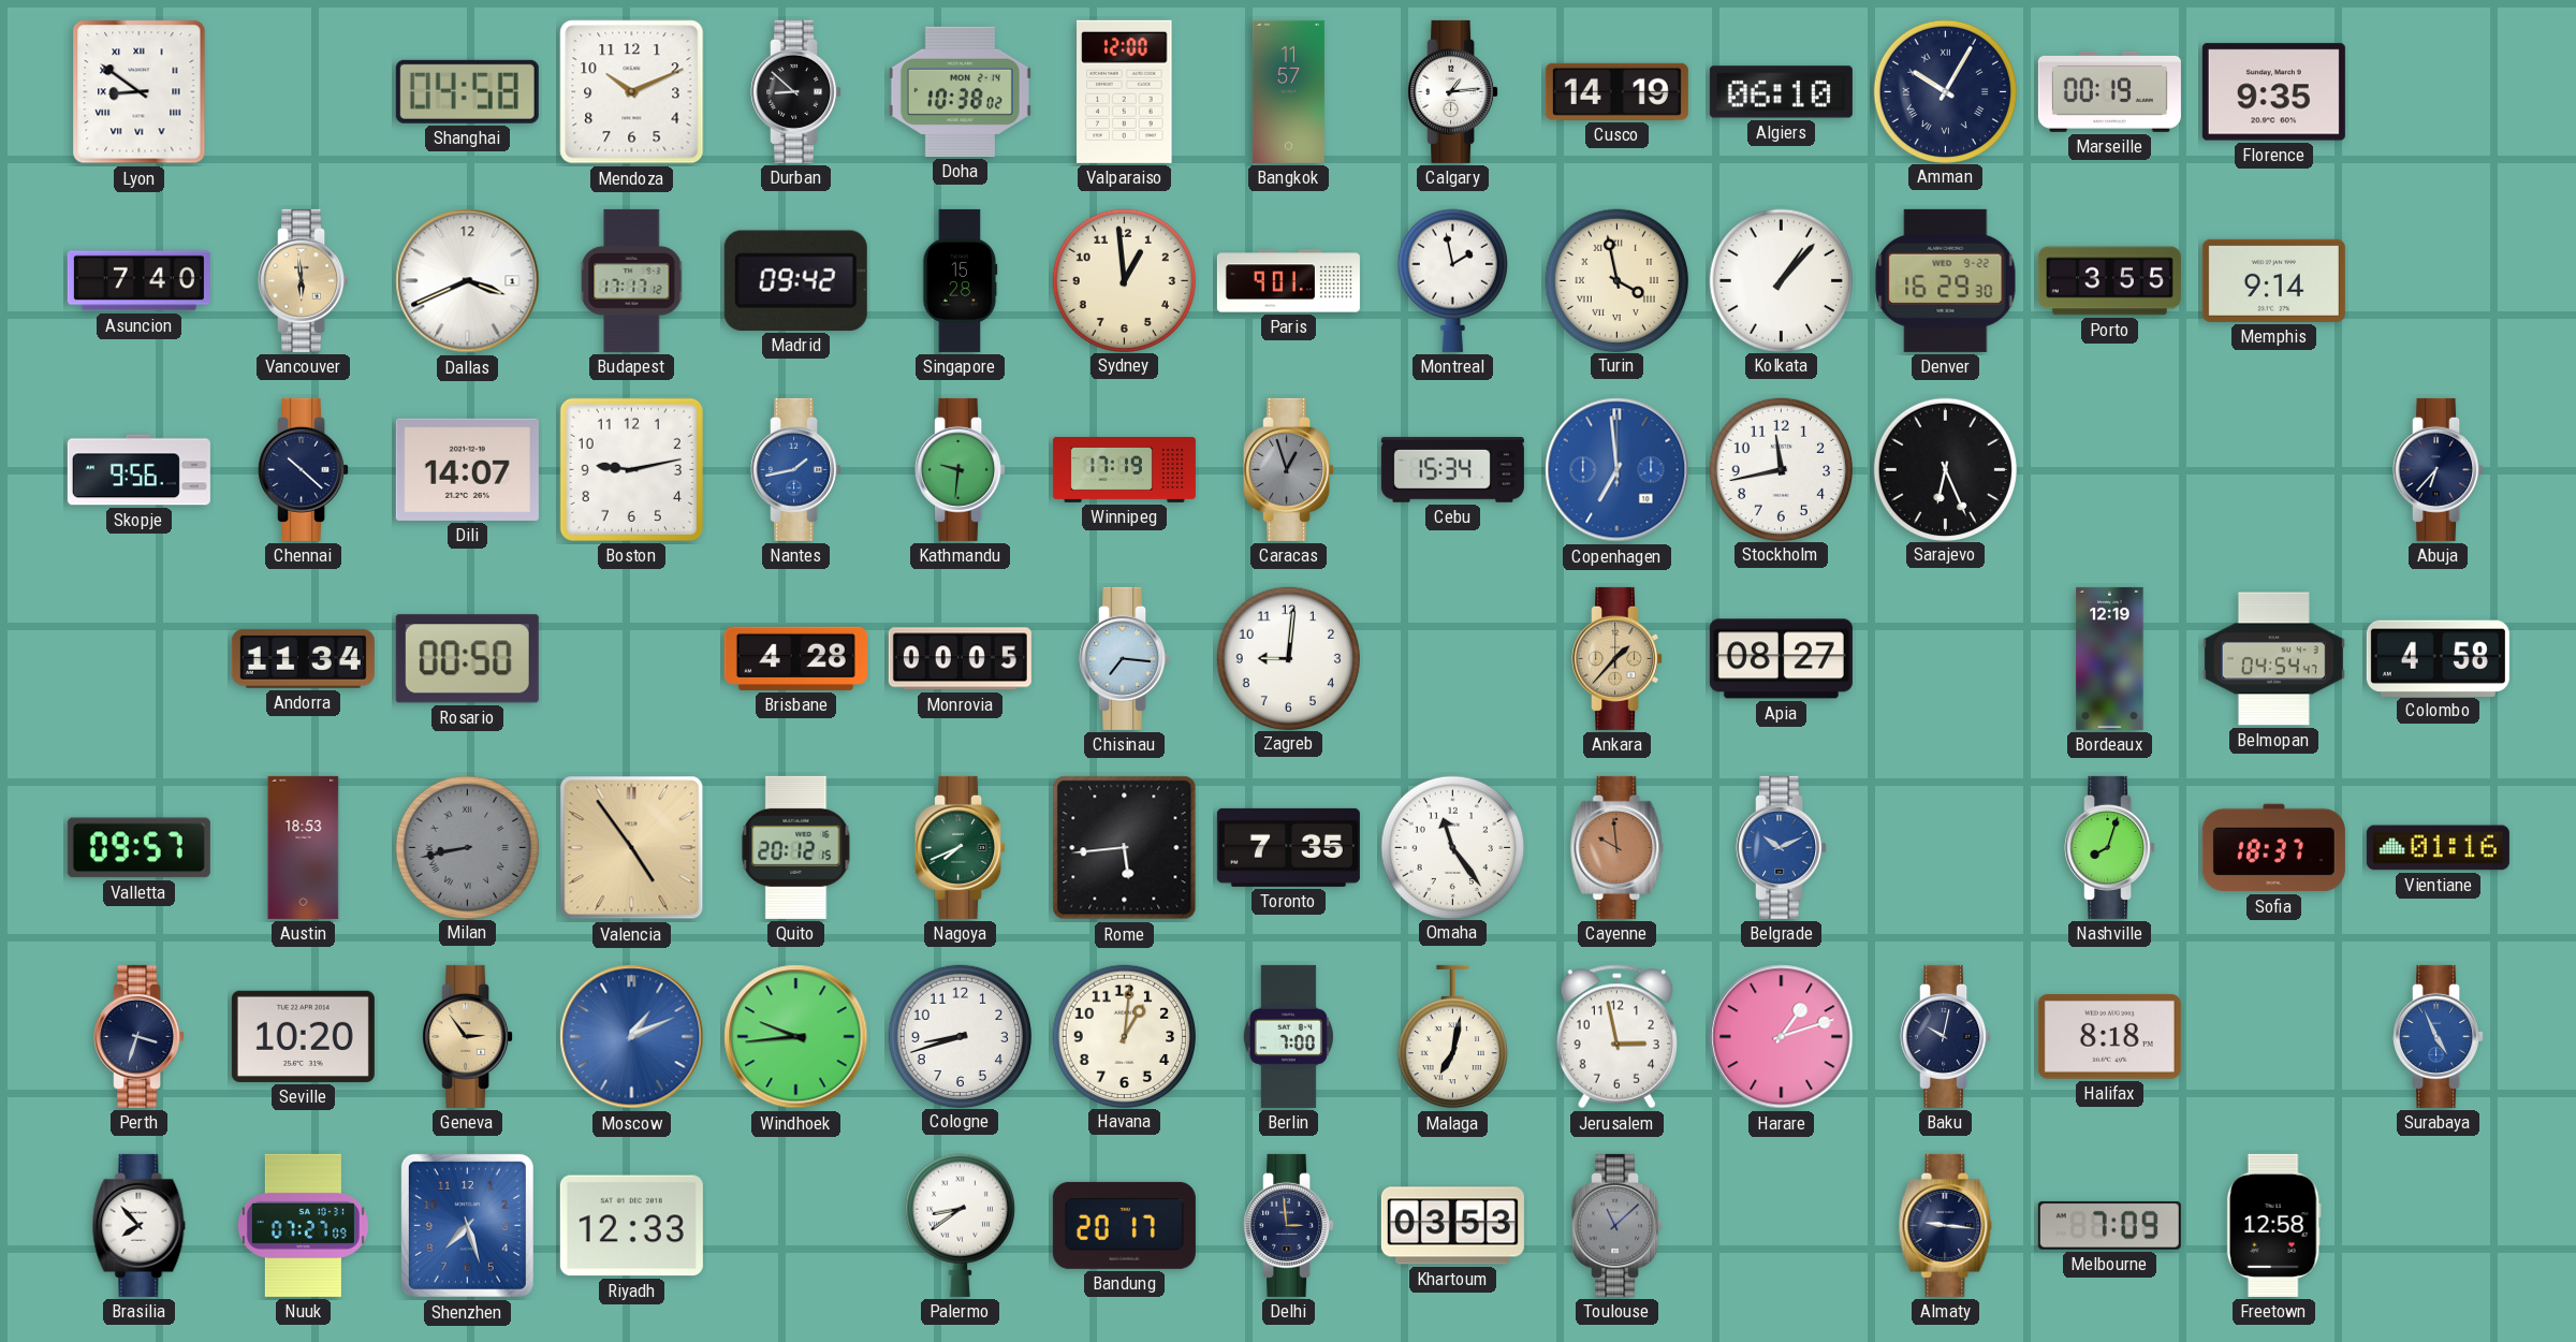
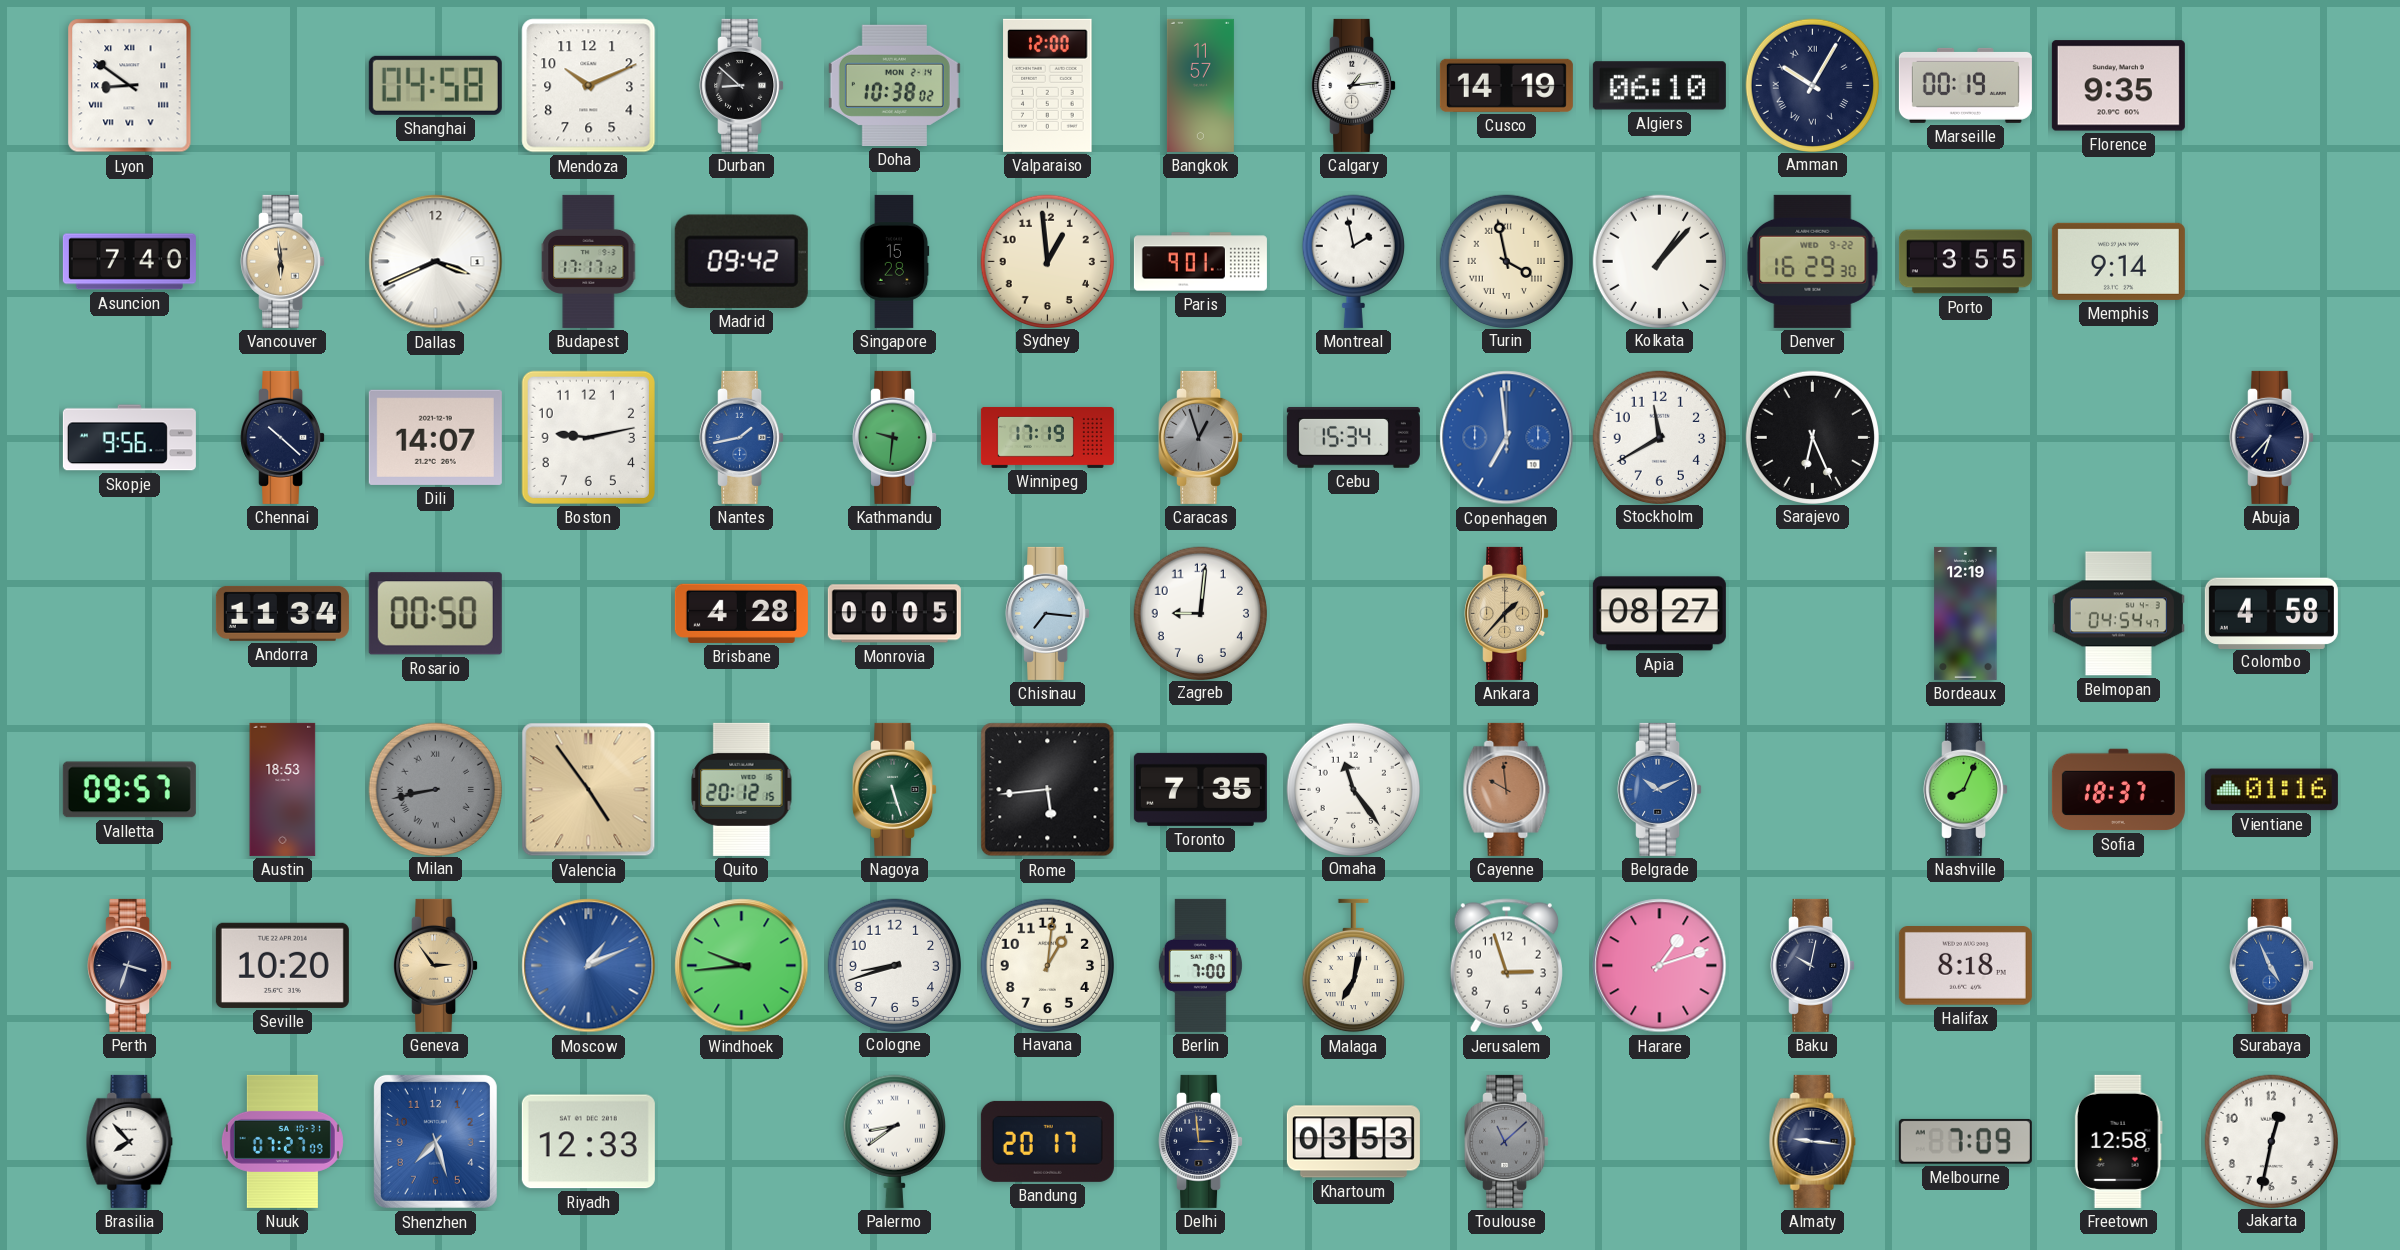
Stockholm: 11:43 -> 11:40 (1659, 437)
Nagoya: 7:41 -> 5:27 (895, 789)
Nashville: 8:03 -> 8:04 (1966, 789)
Jerusalem: 2:58 -> 2:57 (1506, 966)
Jakarta: none -> 12:32 (2271, 1141)
